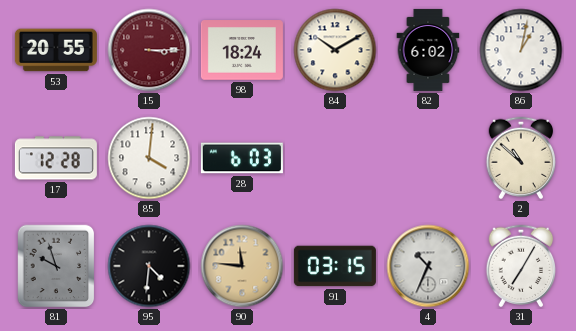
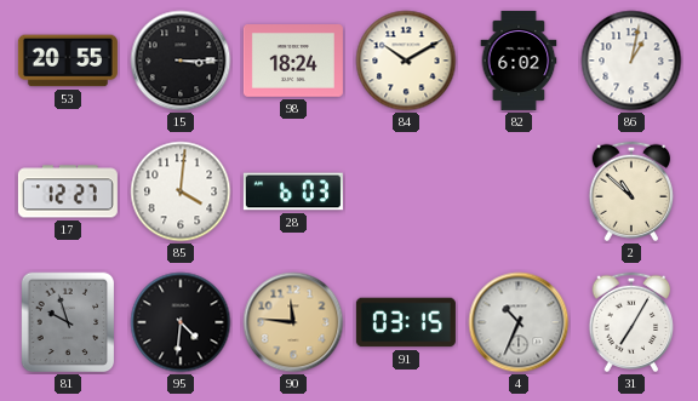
15 dial: burgundy -> black (181, 61)
17: 12:28 -> 12:27 (68, 191)
